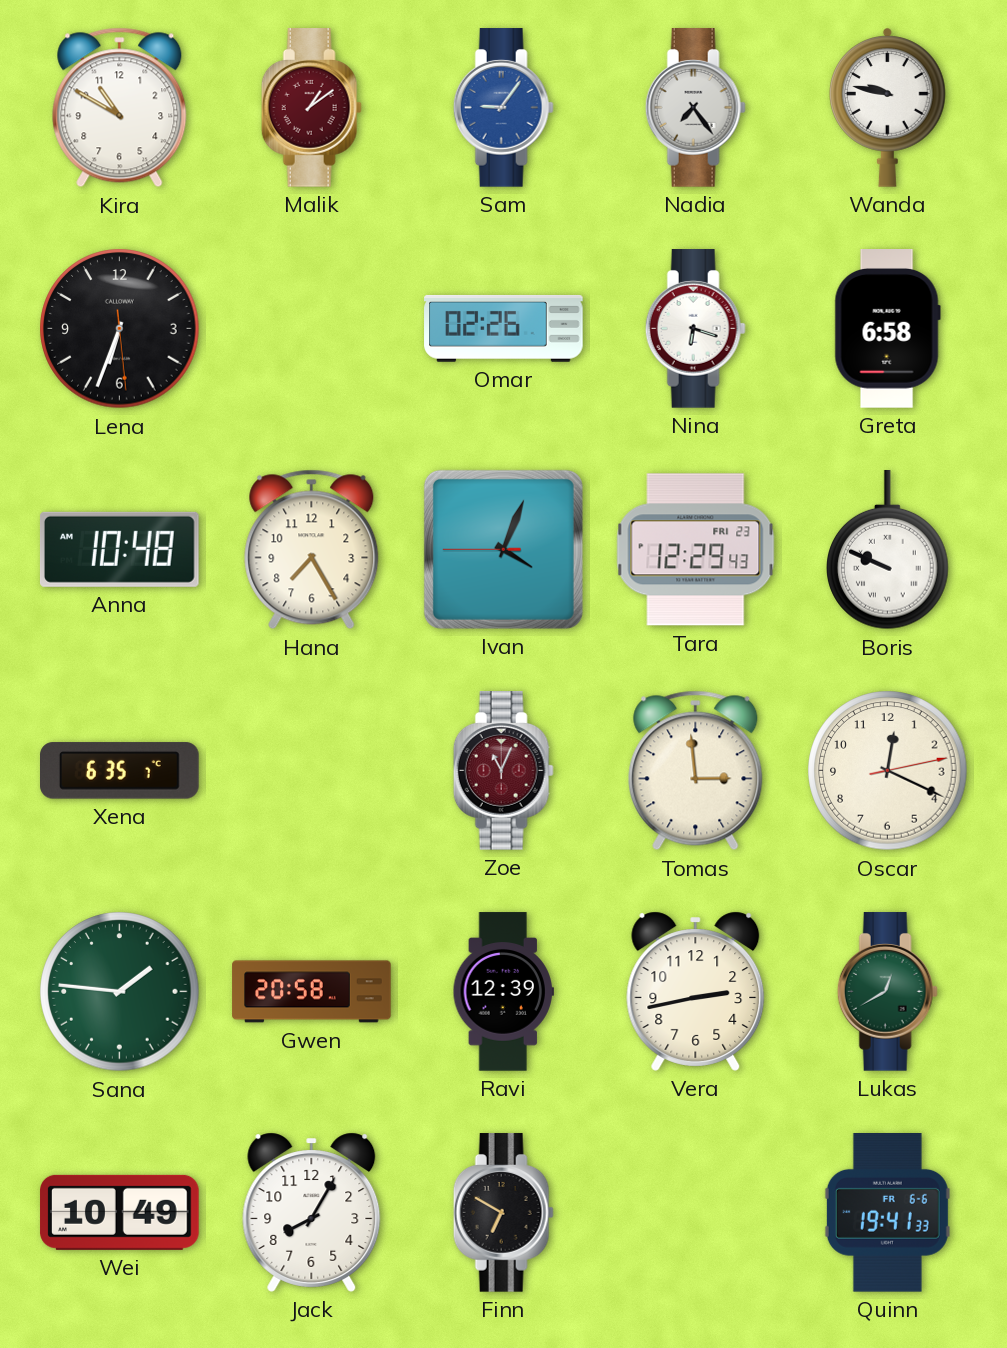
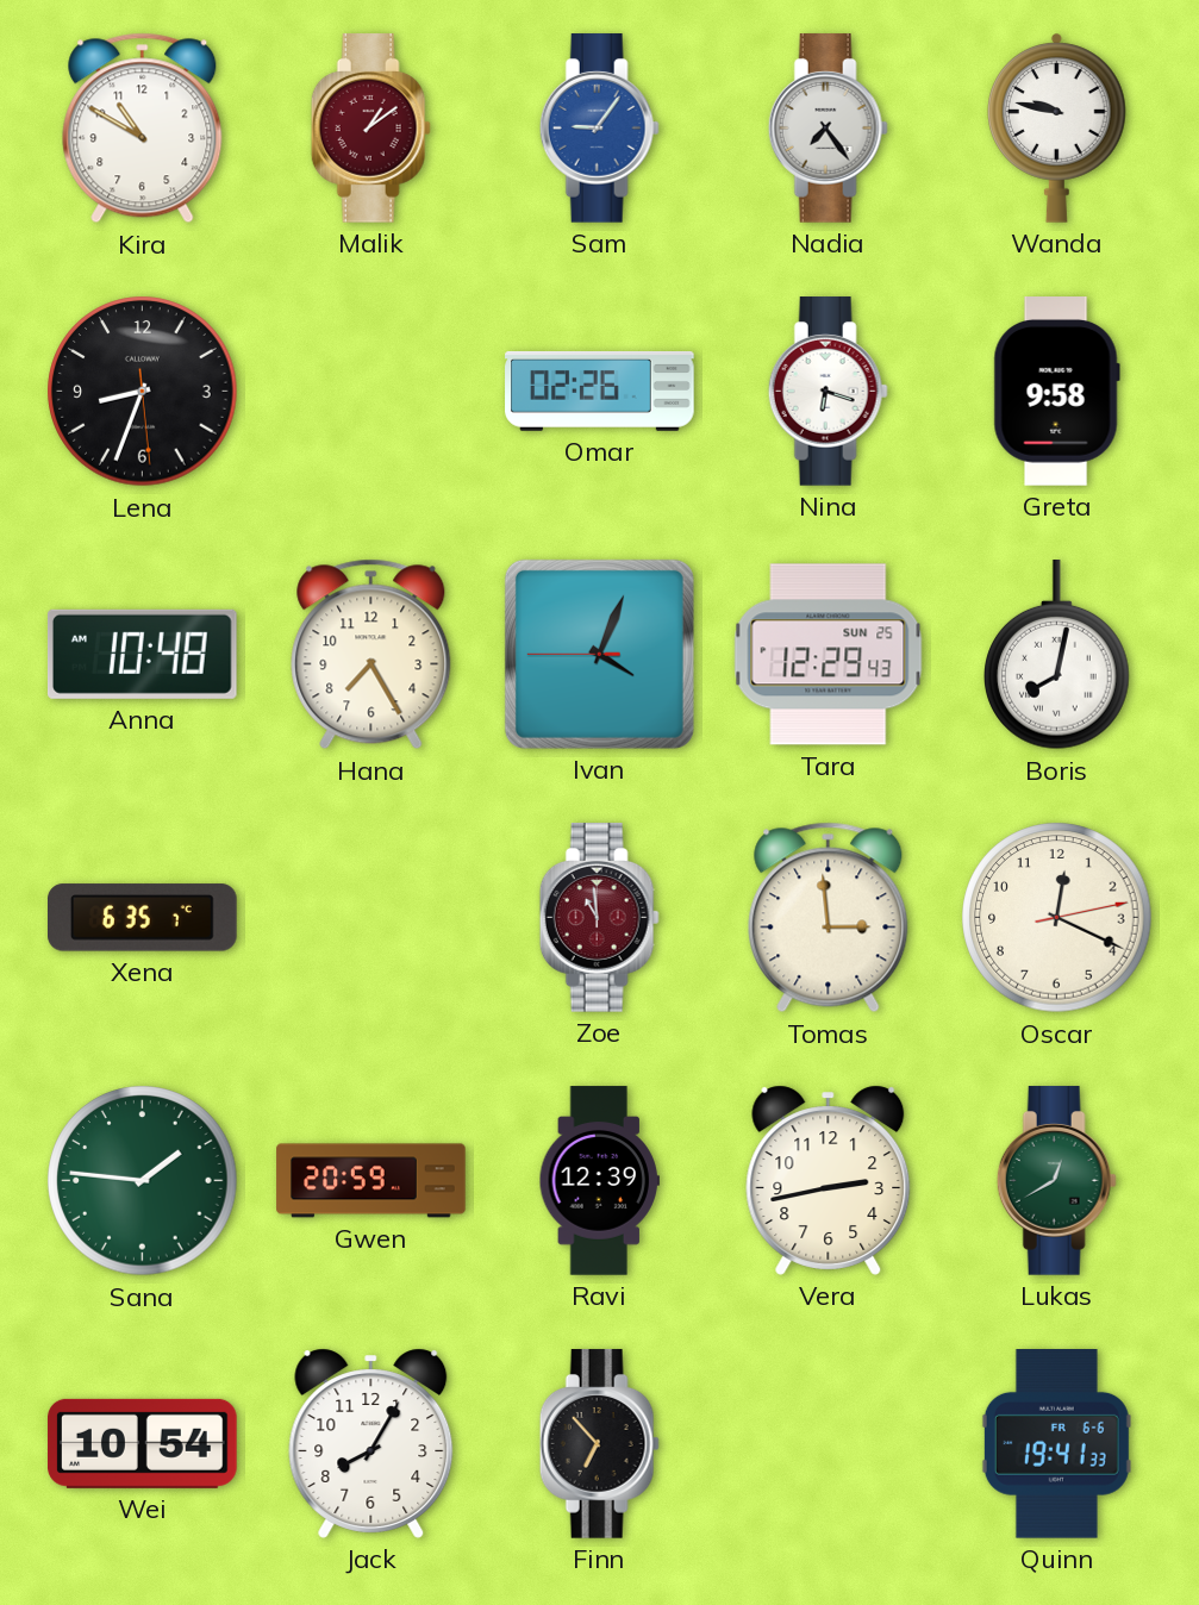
Lena: 6:33 -> 8:33 (143, 392)
Greta: 6:58 -> 9:58 (1056, 392)
Tara date: FRI 23 -> SUN 25 (829, 655)
Boris: 9:49 -> 8:02 (1057, 655)
Zoe: 11:04 -> 10:59 (599, 918)
Gwen: 20:58 -> 20:59 (371, 1181)
Wei: 10:49 -> 10:54 (143, 1443)
Finn: 6:50 -> 6:53 (599, 1444)
